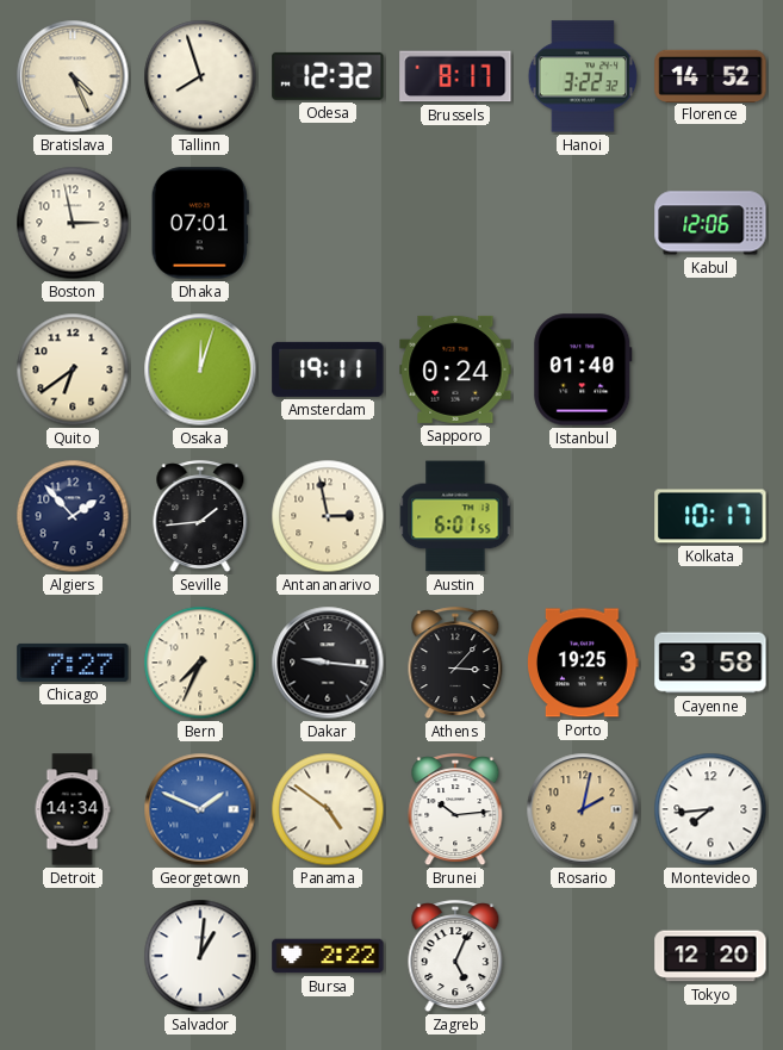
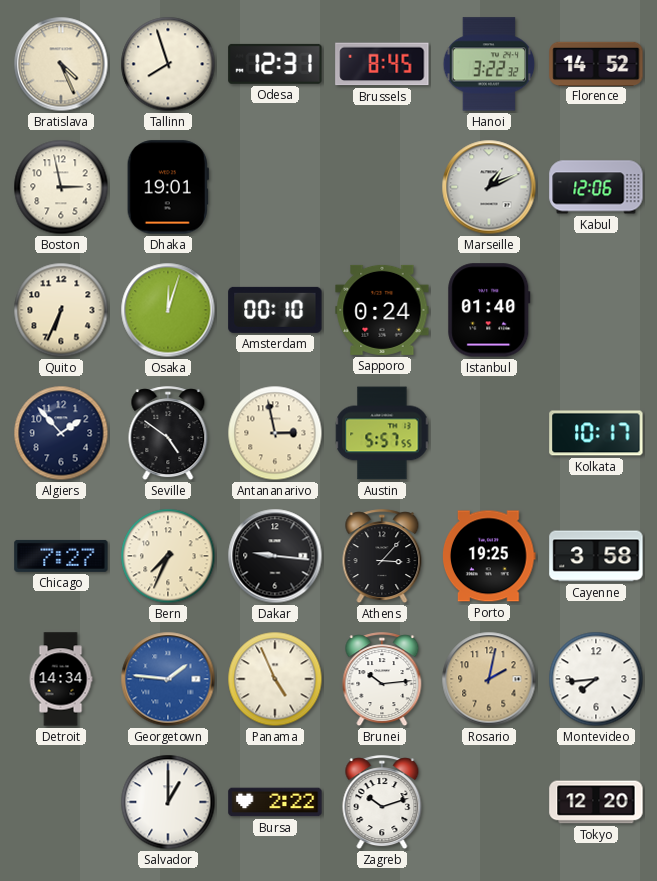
Odesa: 12:32 -> 12:31 (275, 64)
Brussels: 8:17 -> 8:45 (382, 64)
Dhaka: 07:01 -> 19:01 (168, 187)
Marseille: none -> 1:11 (489, 187)
Quito: 6:39 -> 6:34 (61, 310)
Amsterdam: 19:11 -> 00:10 (275, 310)
Seville: 1:44 -> 4:51 (168, 434)
Austin: 6:01 -> 5:57 (382, 433)
Georgetown: 1:49 -> 1:46 (168, 679)
Panama: 4:51 -> 4:56 (275, 679)
Salvador: 1:01 -> 1:00 (168, 802)
Zagreb: 5:04 -> 10:12 (382, 803)
